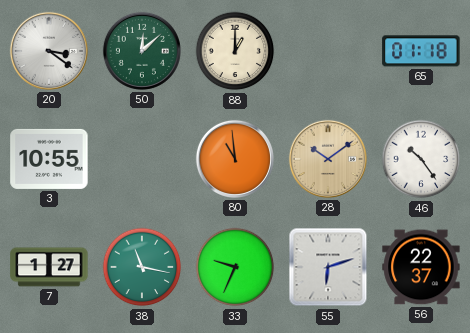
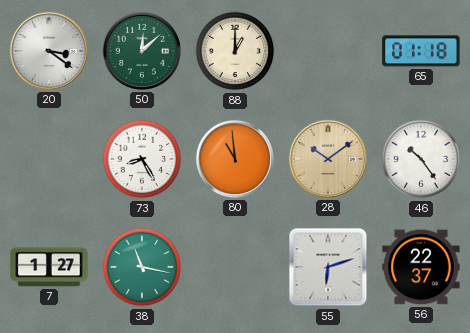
3: 10:55 -> none (49, 159)
73: none -> 8:25 (142, 159)
33: 9:34 -> none (235, 267)
